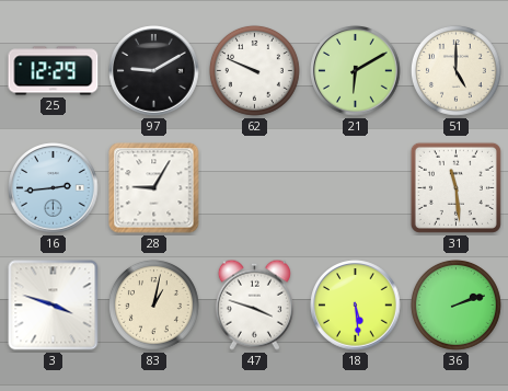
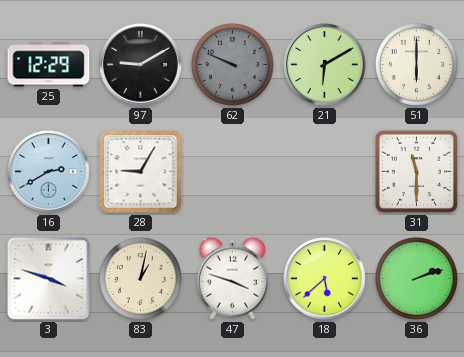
62 dial: white -> grey (232, 64)
51: 5:00 -> 6:00 (416, 64)
16: 2:44 -> 2:40 (49, 172)
31: 11:29 -> 11:30 (416, 171)
18: 5:29 -> 5:38 (325, 279)
